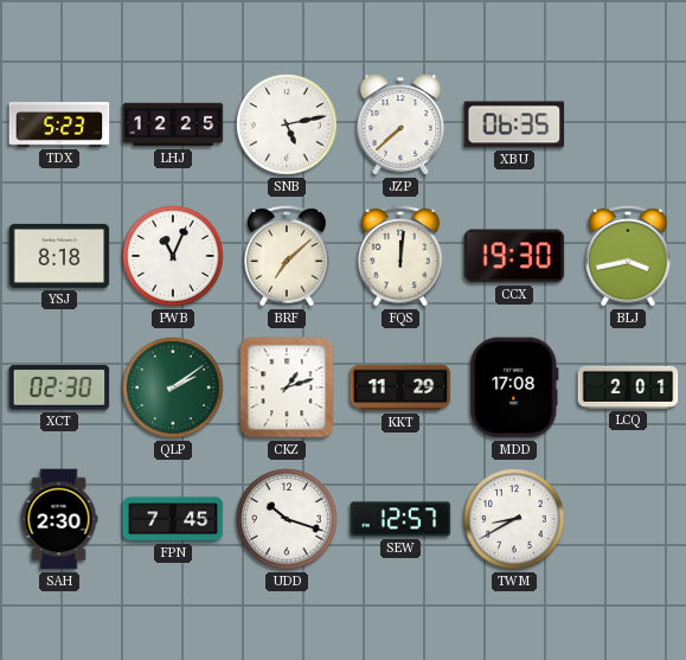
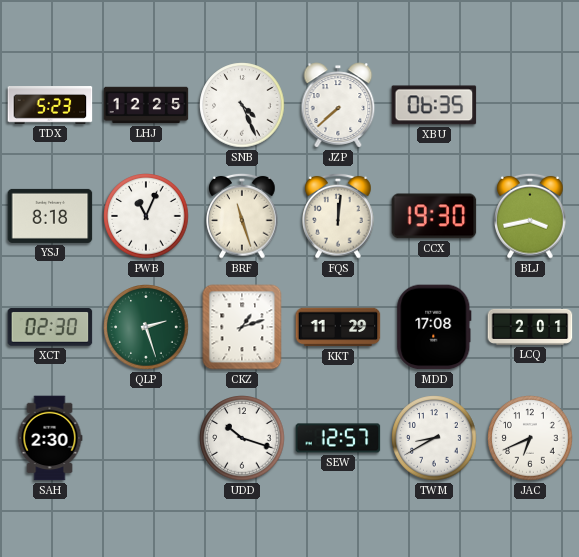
SNB: 5:13 -> 4:26 (242, 105)
BRF: 7:08 -> 11:27 (242, 216)
QLP: 2:09 -> 2:27 (146, 327)
FPN: 7:45 -> none (173, 519)
JAC: none -> 6:41 (530, 438)
